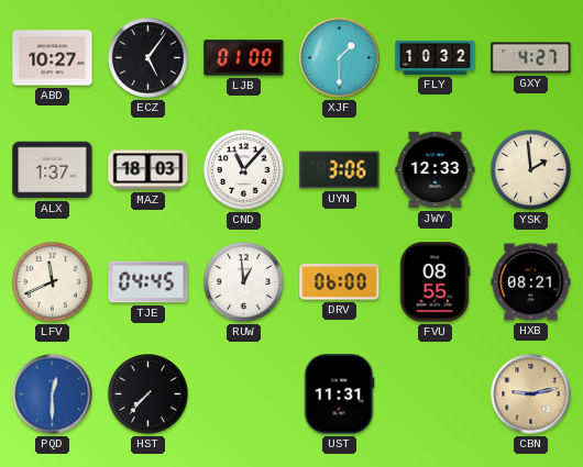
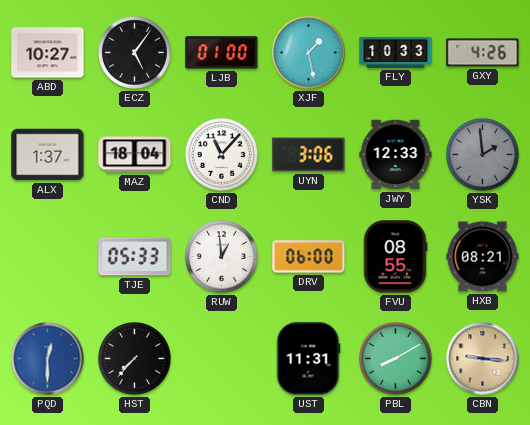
XJF: 1:30 -> 1:28 (309, 53)
FLY: 10:32 -> 10:33 (396, 52)
GXY: 4:27 -> 4:26 (483, 53)
MAZ: 18:03 -> 18:04 (135, 155)
YSK dial: cream -> grey (483, 155)
LFV: 11:41 -> none (53, 282)
TJE: 04:45 -> 05:33 (135, 257)
PBL: none -> 8:10 (396, 359)
CBN: 9:13 -> 9:16 (483, 359)
